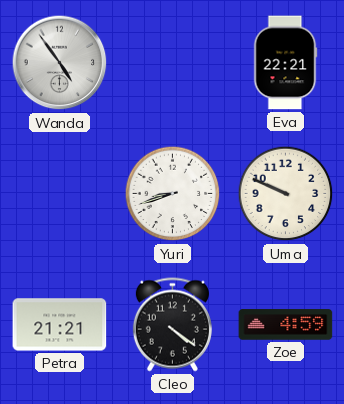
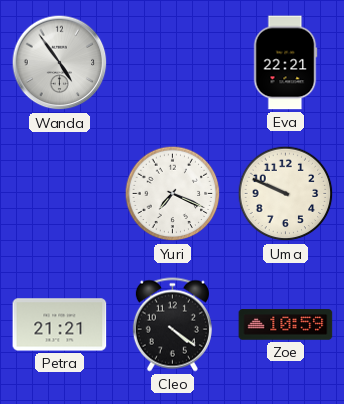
Yuri: 8:42 -> 7:19 (173, 194)
Zoe: 4:59 -> 10:59 (286, 325)
